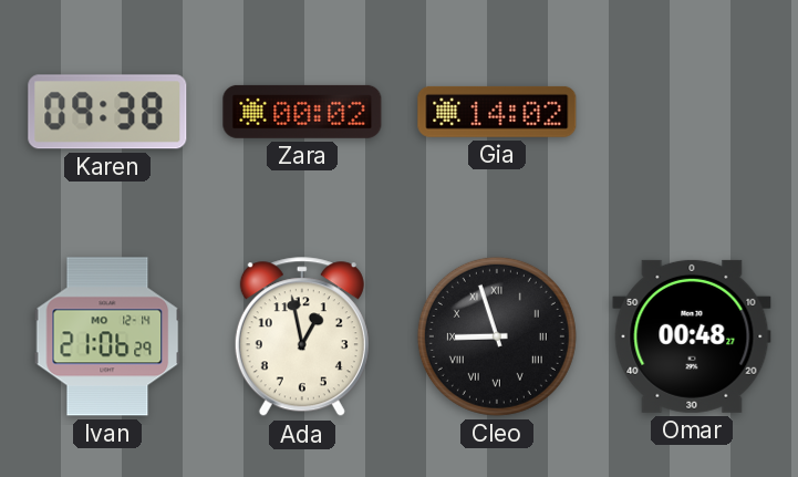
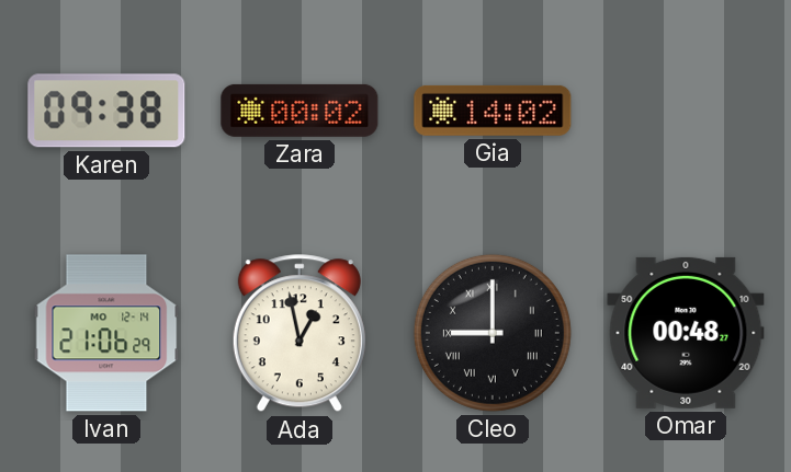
Cleo: 8:57 -> 9:00 (493, 333)
